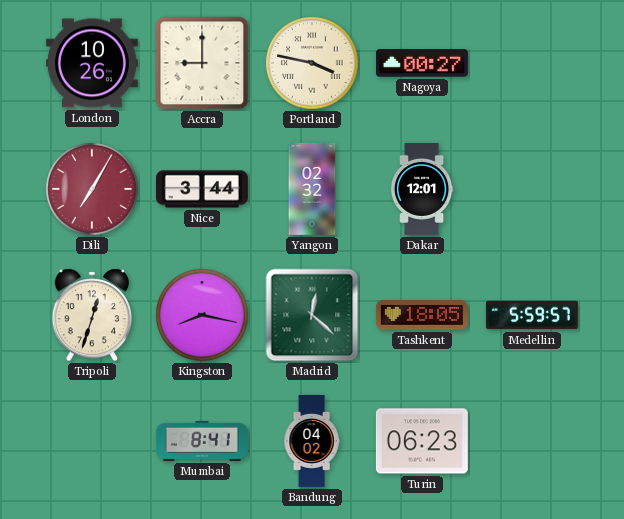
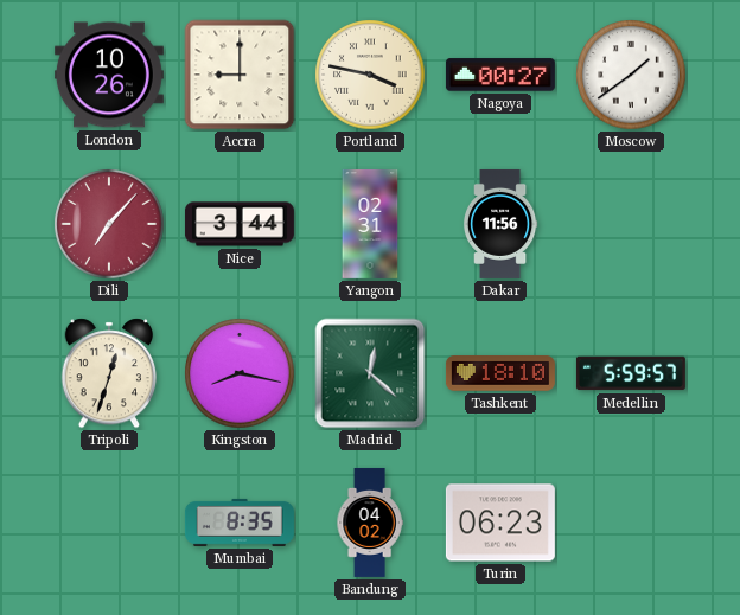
Moscow: none -> 1:39 (631, 75)
Dili: 7:05 -> 7:07 (109, 224)
Yangon: 02:32 -> 02:31 (370, 224)
Dakar: 12:01 -> 11:56 (500, 224)
Tashkent: 18:05 -> 18:10 (500, 373)
Mumbai: 8:41 -> 8:35 (240, 523)
